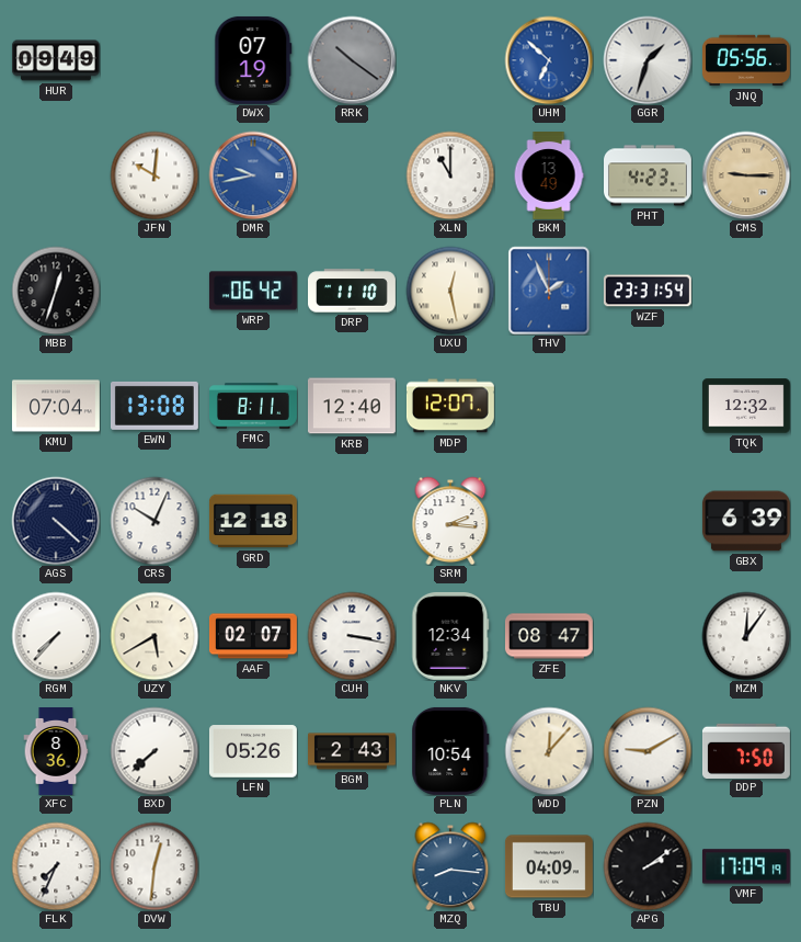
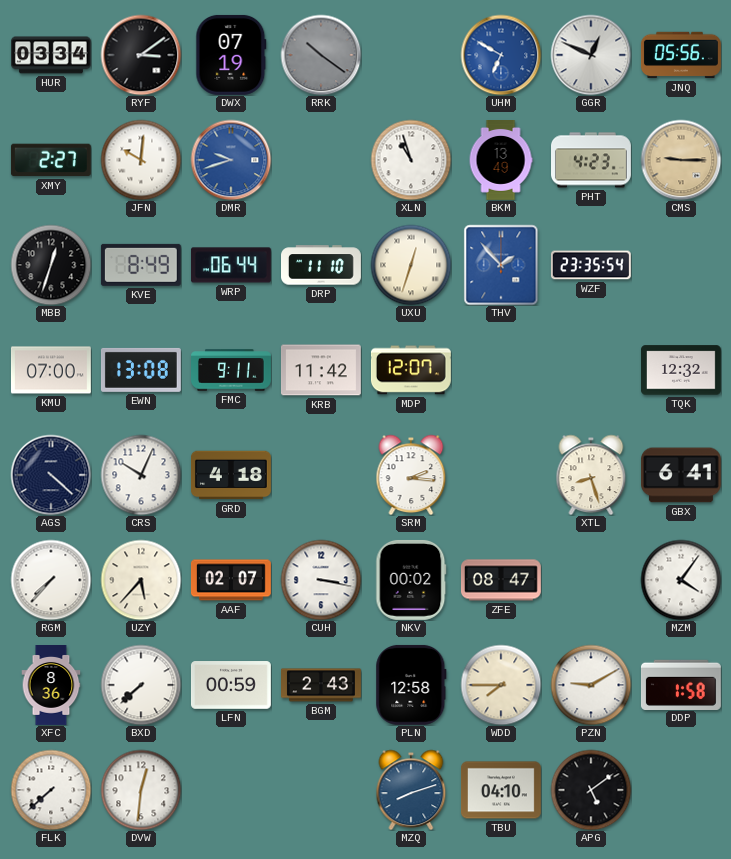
HUR: 09:49 -> 03:34 (51, 55)
RYF: none -> 3:09 (141, 55)
UHM: 6:52 -> 6:50 (501, 55)
GGR: 1:33 -> 12:49 (591, 55)
XMY: none -> 2:27 (51, 160)
DMR: 9:43 -> 9:42 (231, 160)
XLN: 11:00 -> 10:57 (411, 160)
KVE: none -> 8:49 (141, 265)
WRP: 06:42 -> 06:44 (231, 265)
UXU: 12:28 -> 12:33 (411, 265)
THV: 1:56 -> 1:53 (501, 265)
WZF: 23:31 -> 23:35 (591, 265)
KMU: 07:04 -> 07:00 (51, 370)
FMC: 8:11 -> 9:11 (232, 370)
KRB: 12:40 -> 11:42 (321, 370)
GRD: 12:18 -> 4:18 (231, 475)
XTL: none -> 8:27 (591, 475)
GBX: 6:39 -> 6:41 (681, 475)
UZY: 5:40 -> 5:37 (141, 580)
NKV: 12:34 -> 00:02 (411, 580)
MZM: 12:06 -> 4:06 (681, 580)
LFN: 05:26 -> 00:59 (231, 685)
PLN: 10:54 -> 12:58 (411, 685)
WDD: 12:07 -> 7:45 (501, 685)
DDP: 7:50 -> 1:58 (681, 684)
FLK: 7:34 -> 7:38 (51, 790)
MZQ: 8:16 -> 8:12 (411, 790)
TBU: 04:09 -> 04:10 (501, 790)
APG: 2:09 -> 5:09 (591, 790)
VMF: 17:09 -> none (746, 866)
